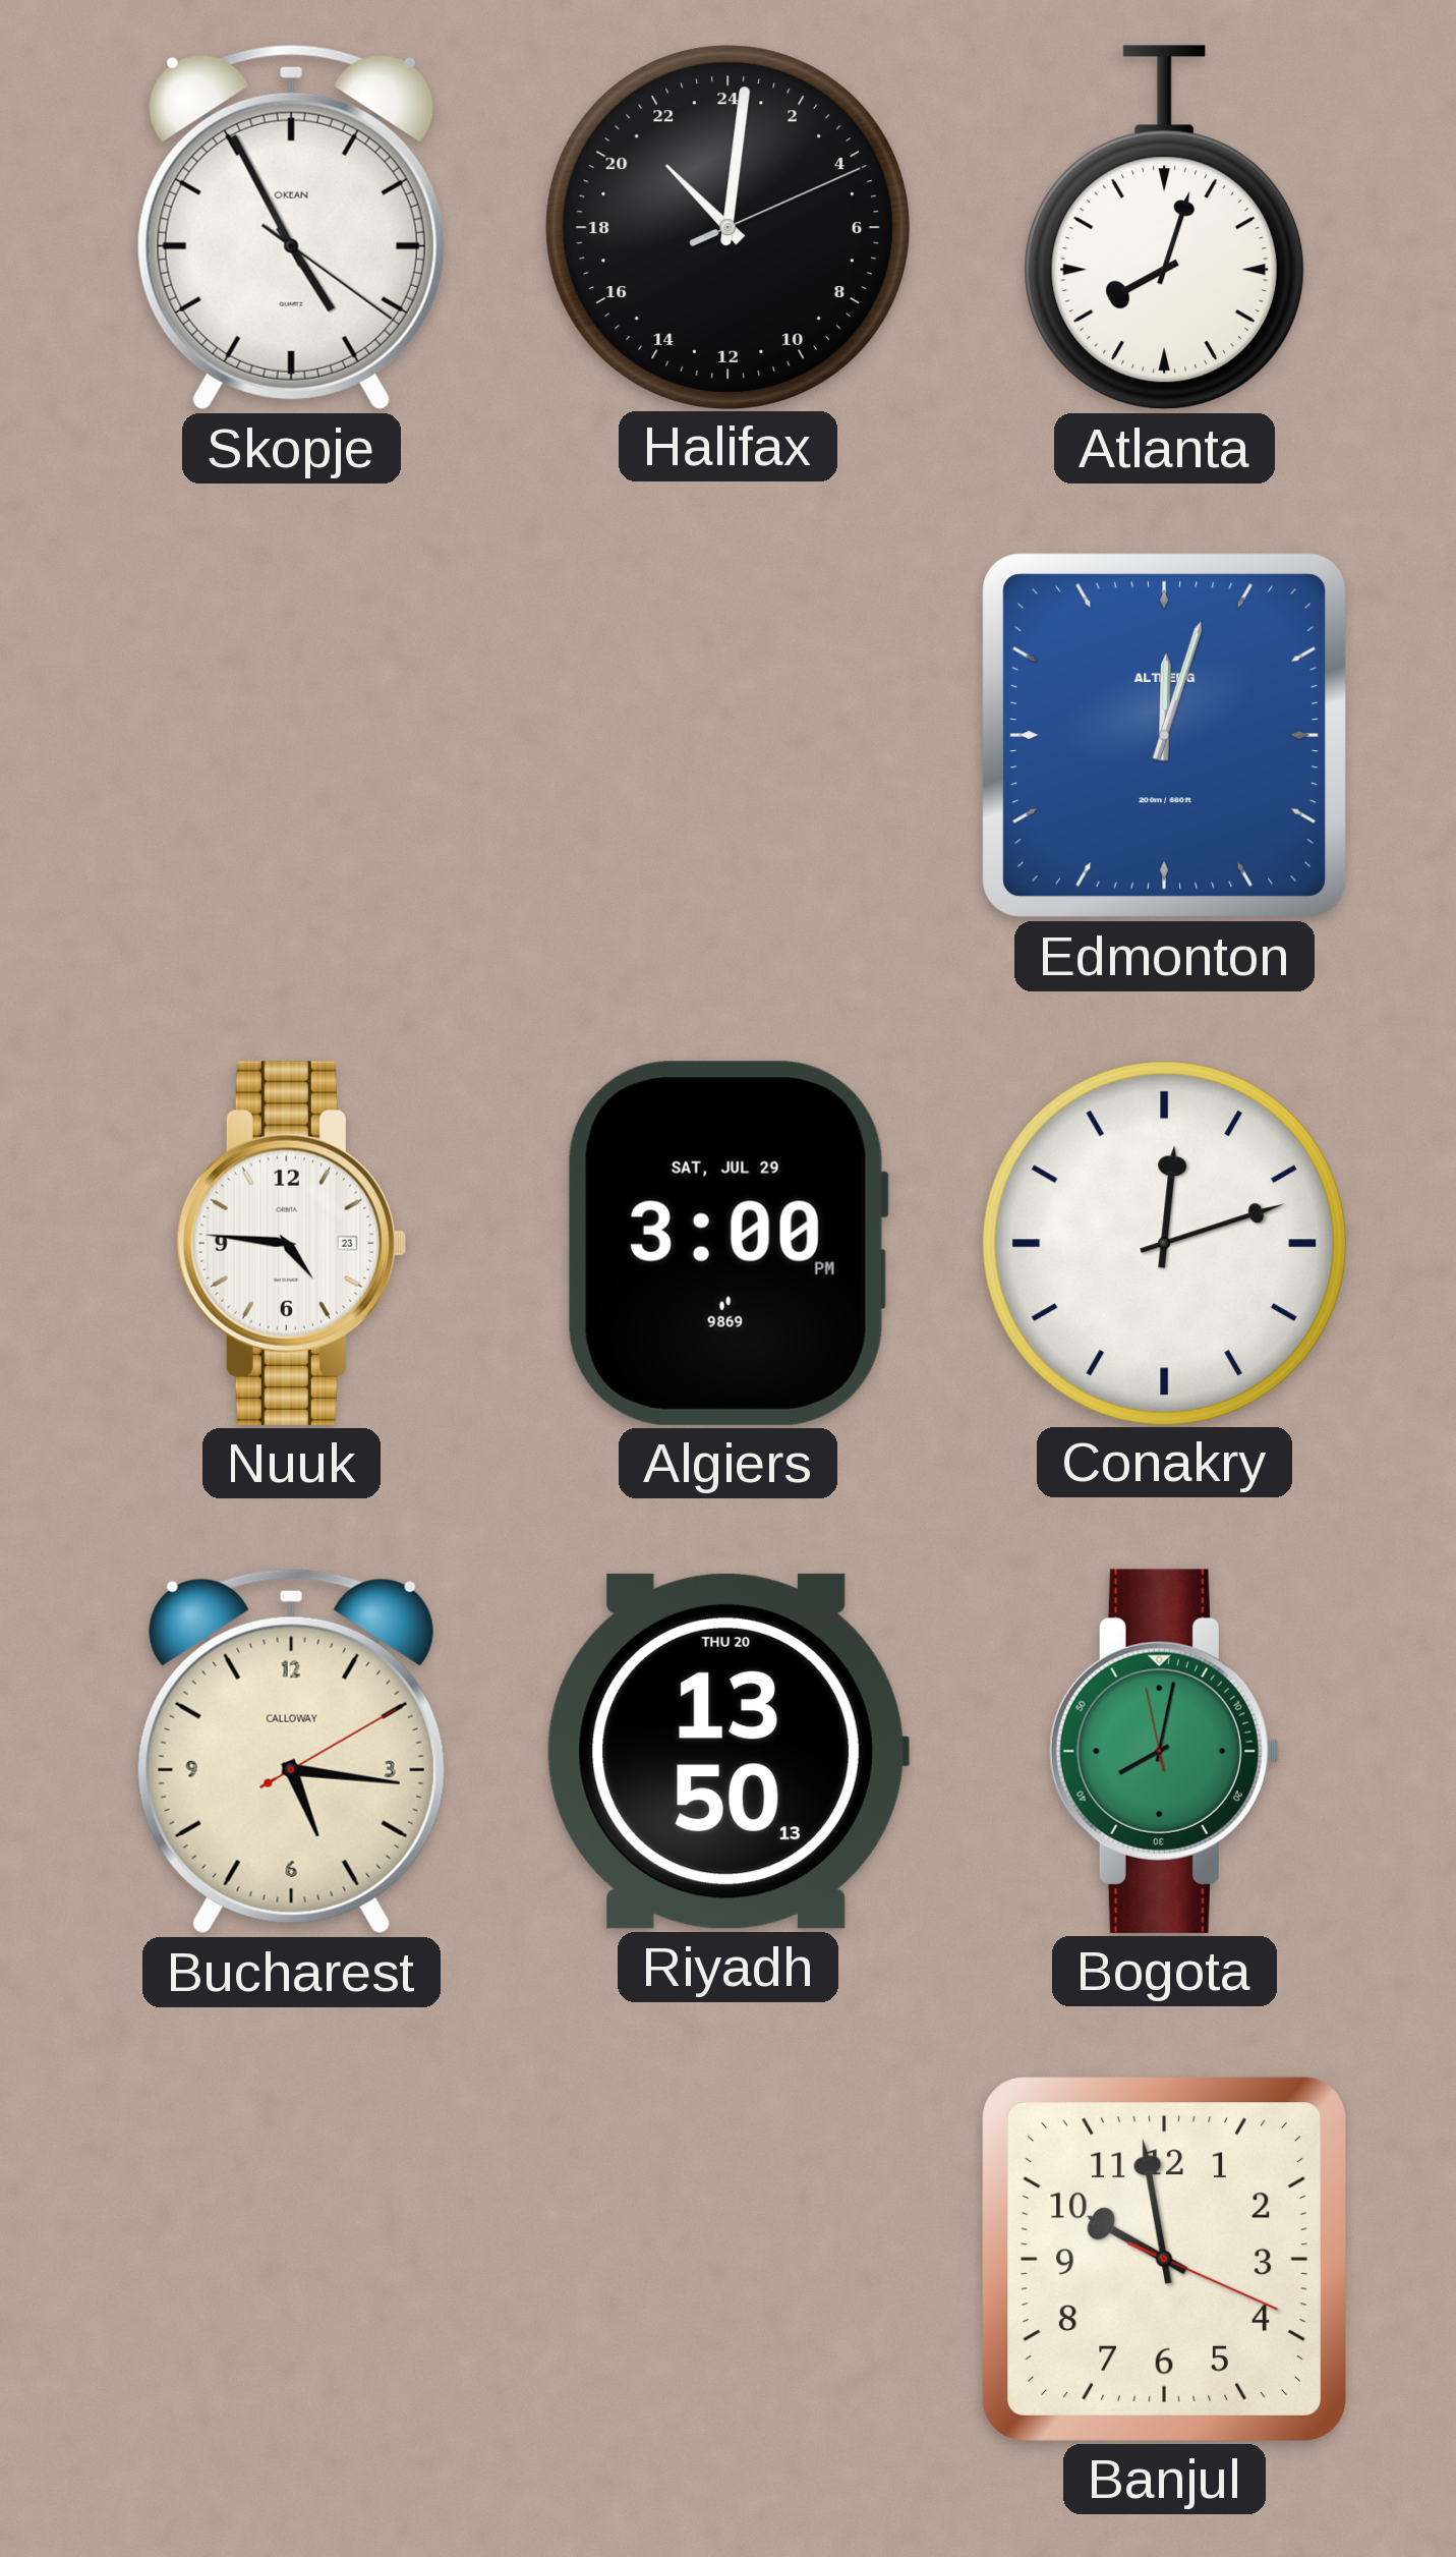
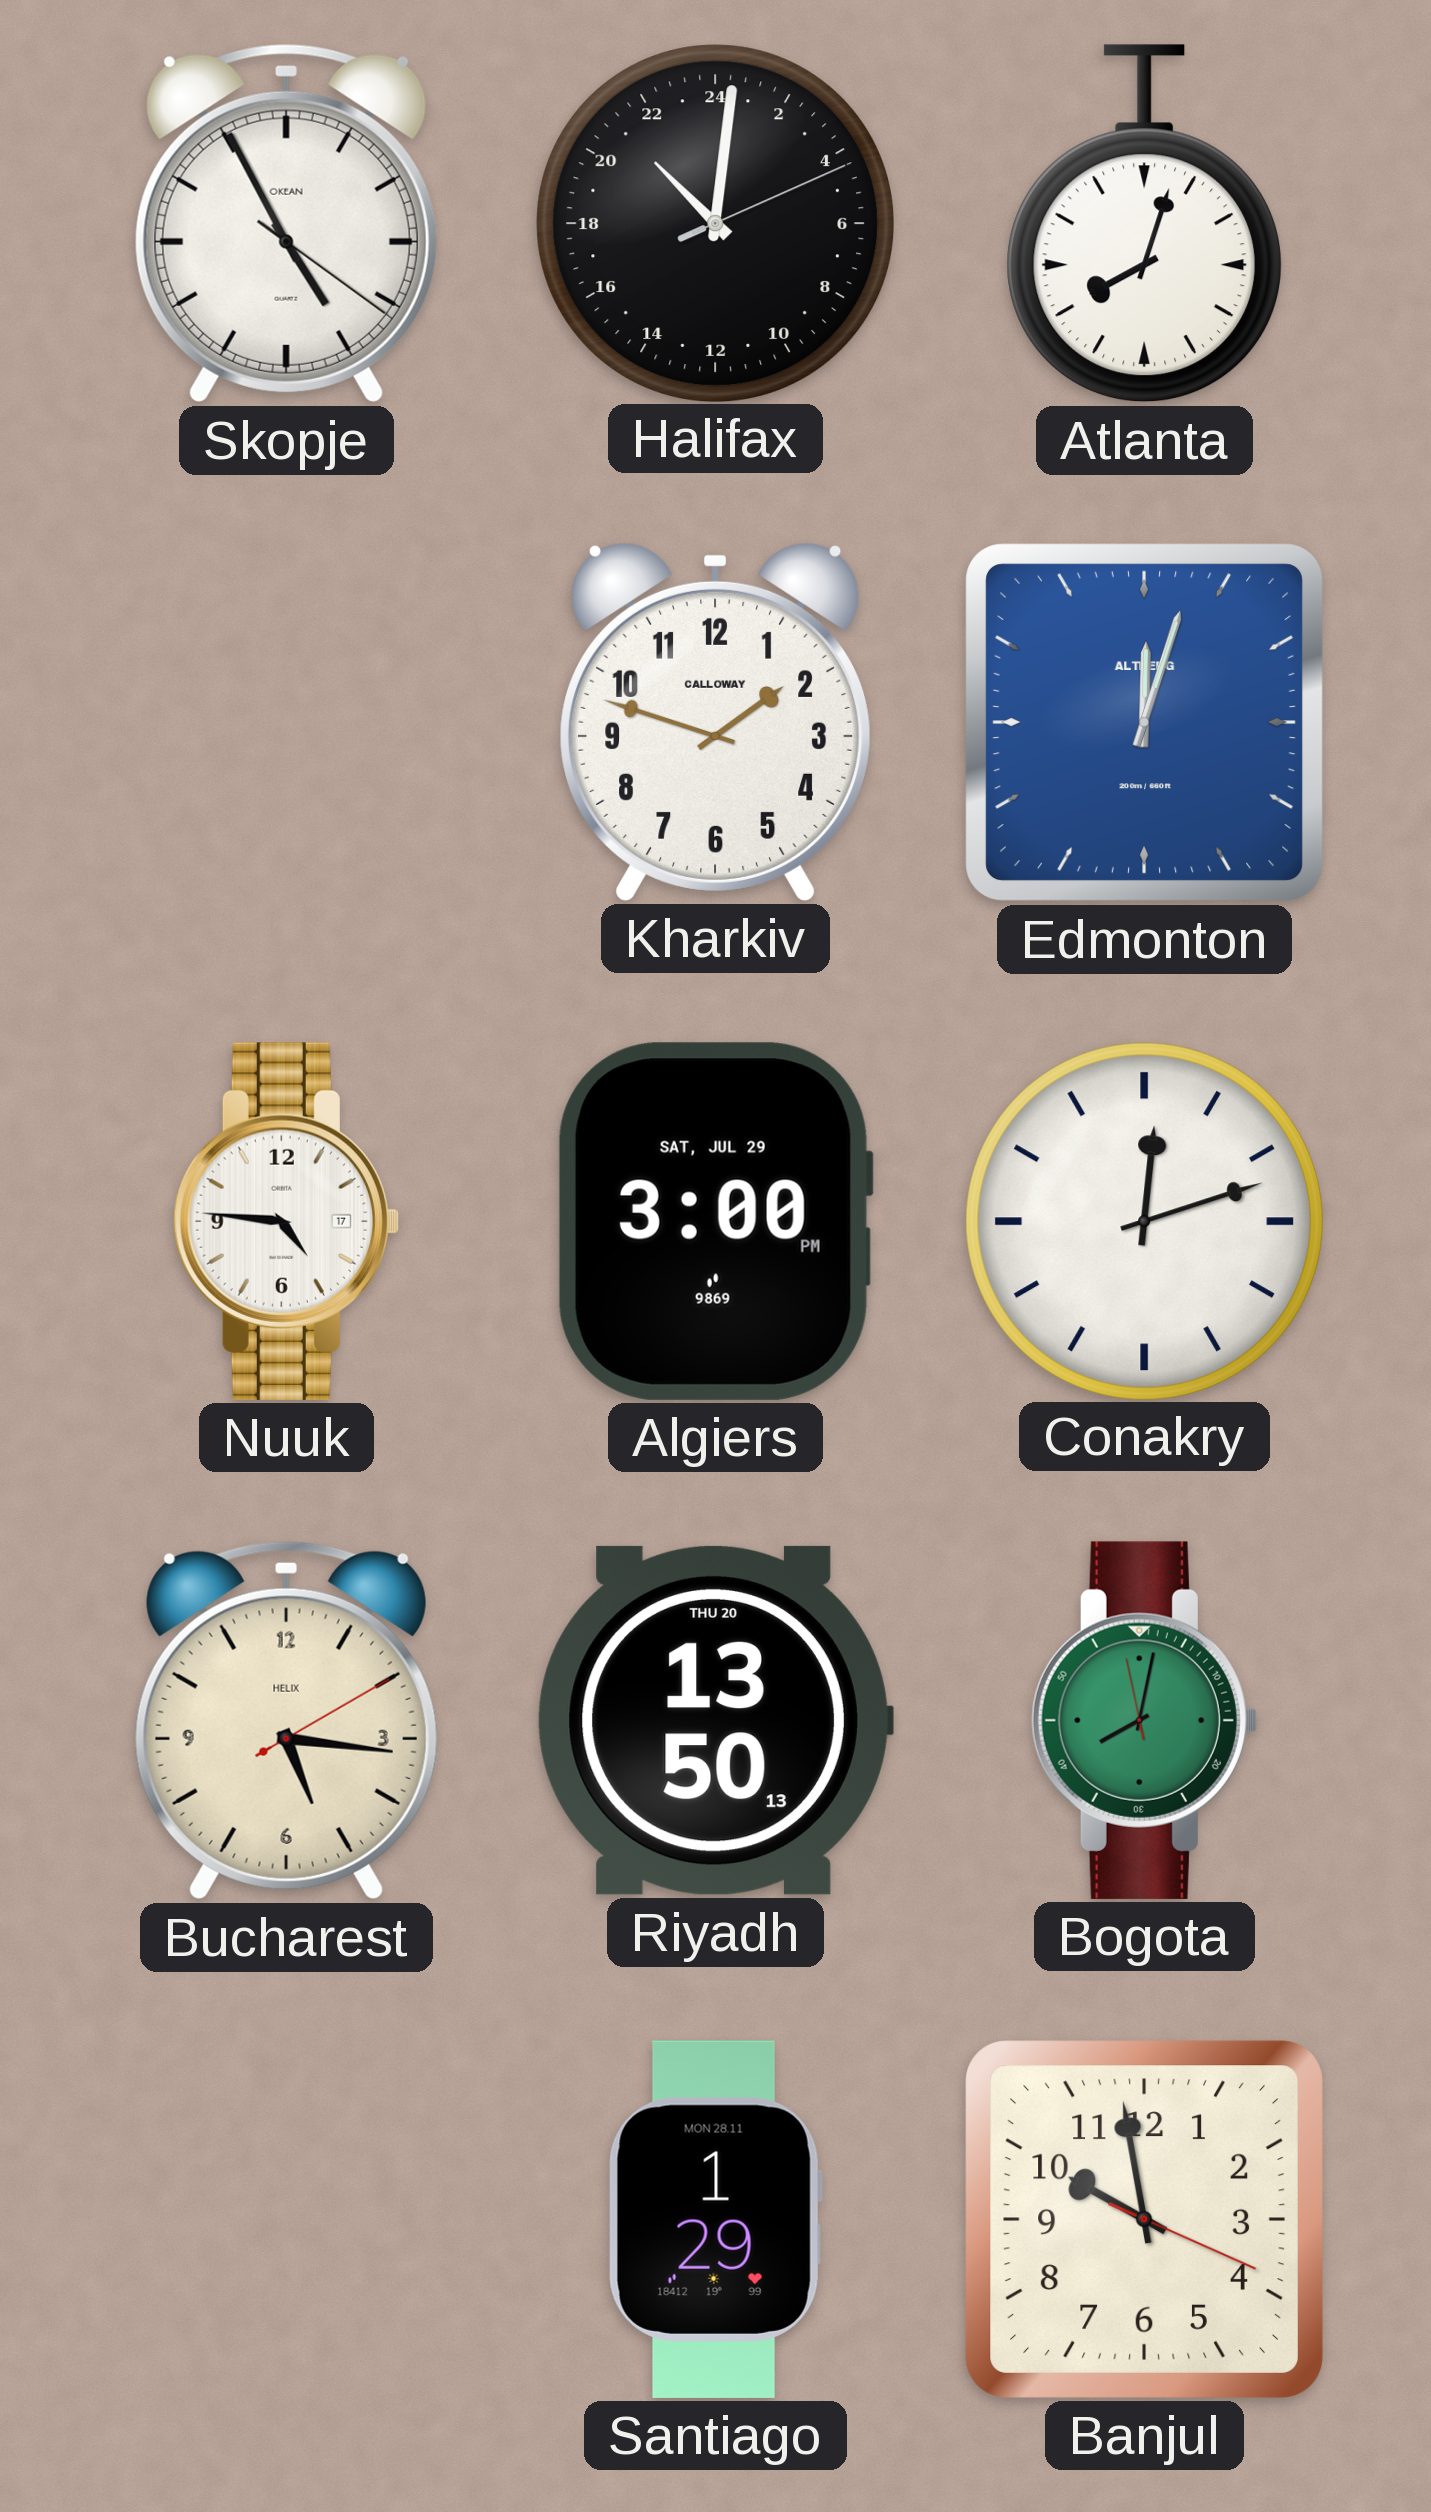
Kharkiv: none -> 1:48 (716, 722)
Nuuk date: 23 -> 17 (286, 1221)
Bucharest brand: CALLOWAY -> HELIX (286, 1720)
Santiago: none -> 1:29 (715, 2219)
